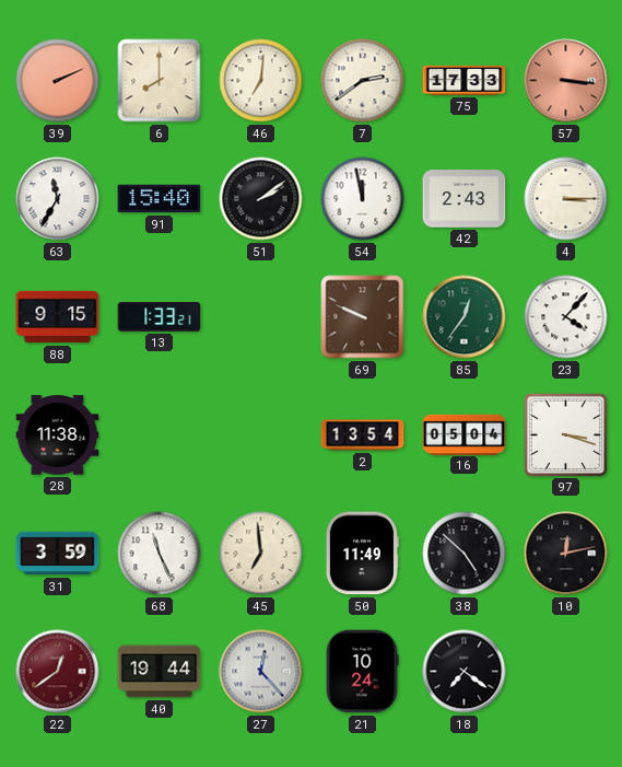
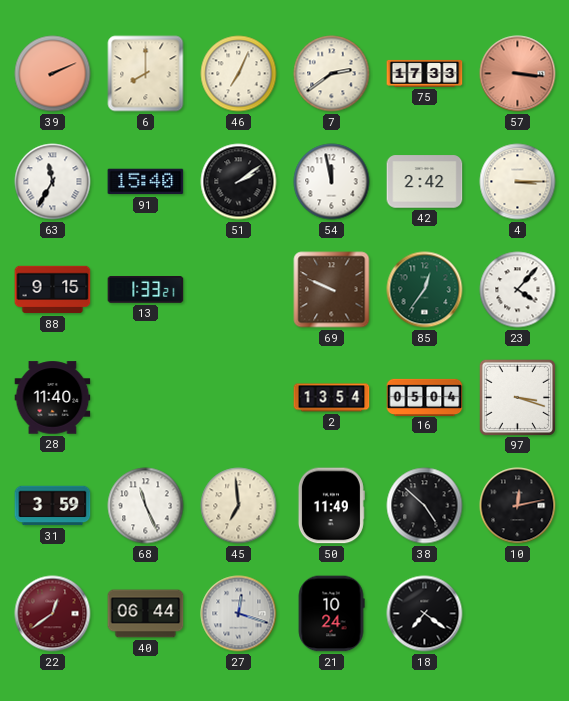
46: 7:01 -> 7:04 (239, 74)
42: 2:43 -> 2:42 (425, 182)
28: 11:38 -> 11:40 (53, 398)
40: 19:44 -> 06:44 (146, 614)
27: 12:23 -> 12:18 (239, 614)
